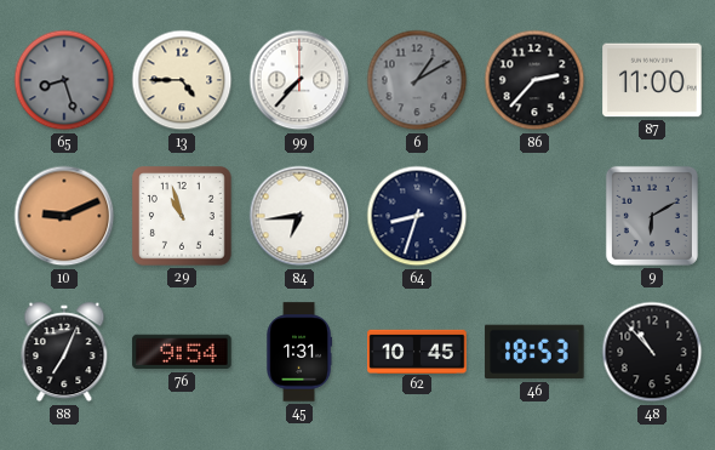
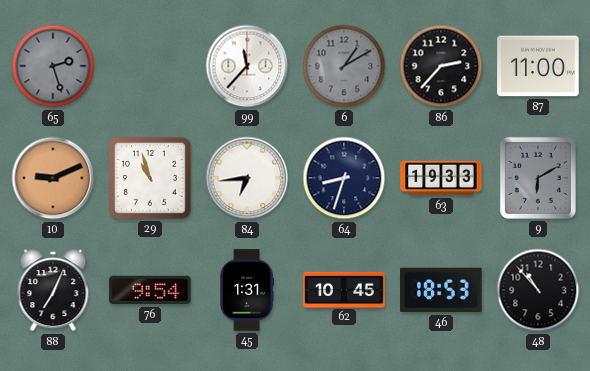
65: 8:27 -> 2:27 (53, 66)
13: 4:45 -> none (182, 80)
99: 7:37 -> 11:37 (247, 66)
63: none -> 19:33 (441, 178)
